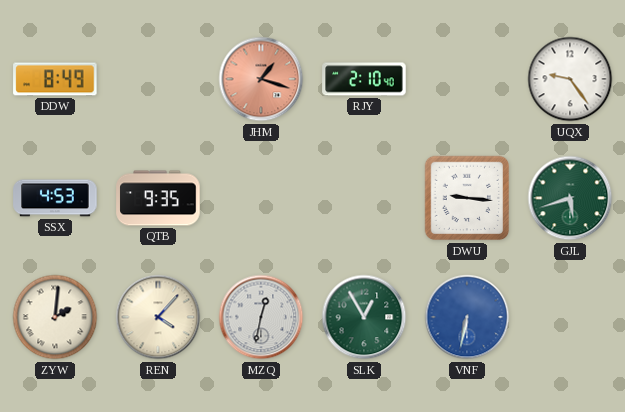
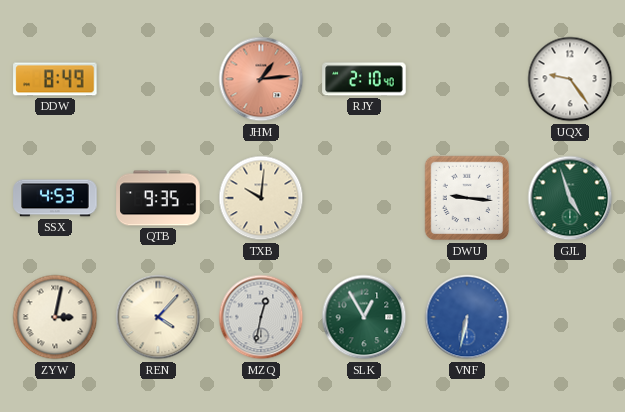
JHM: 1:18 -> 1:14 (261, 79)
TXB: none -> 10:01 (261, 198)
GJL: 5:42 -> 4:57 (570, 198)
ZYW: 2:01 -> 3:02 (55, 317)
